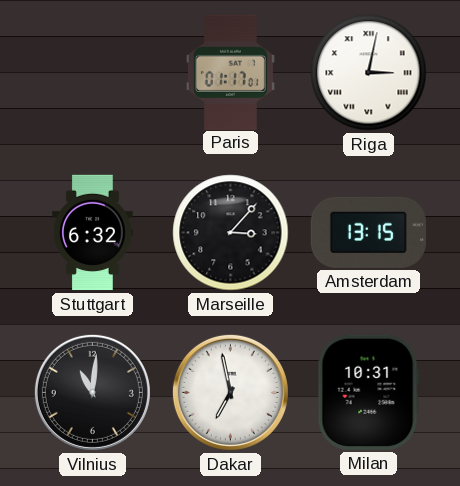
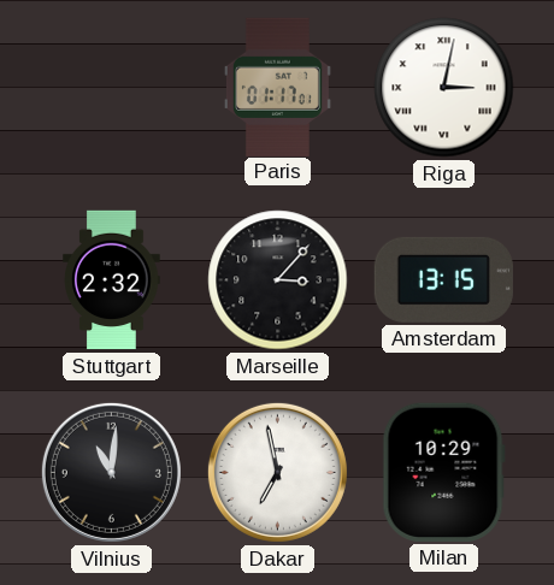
Stuttgart: 6:32 -> 2:32 (112, 280)
Milan: 10:31 -> 10:29 (443, 472)
